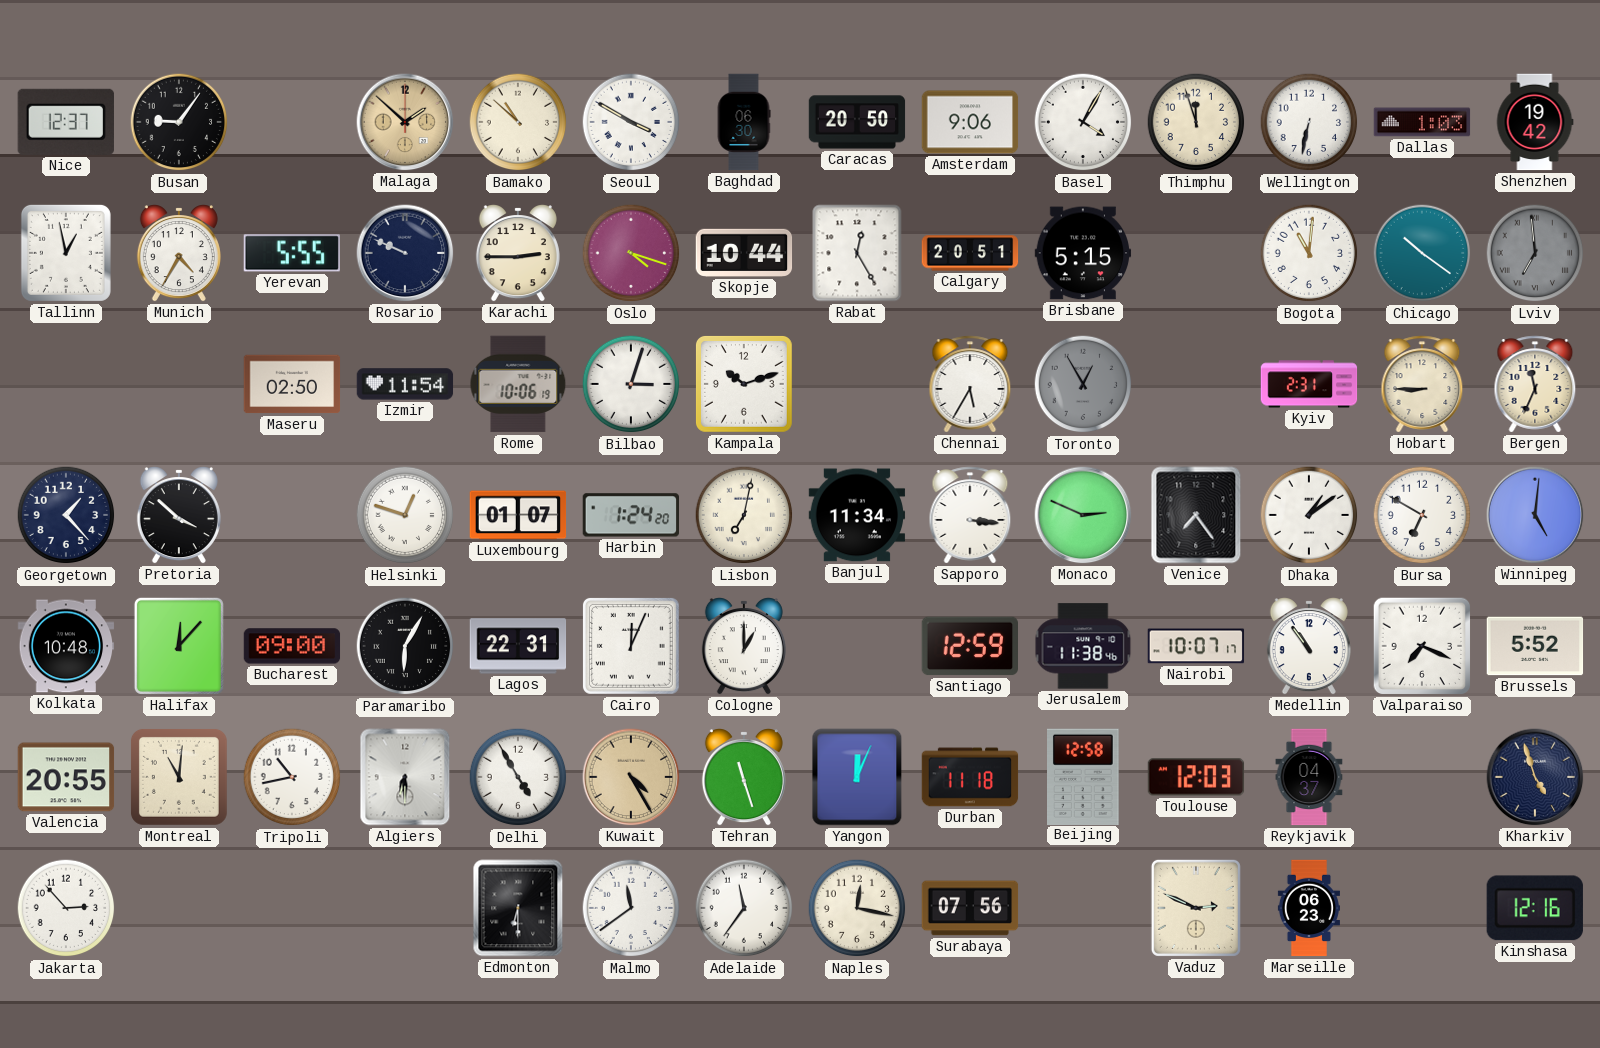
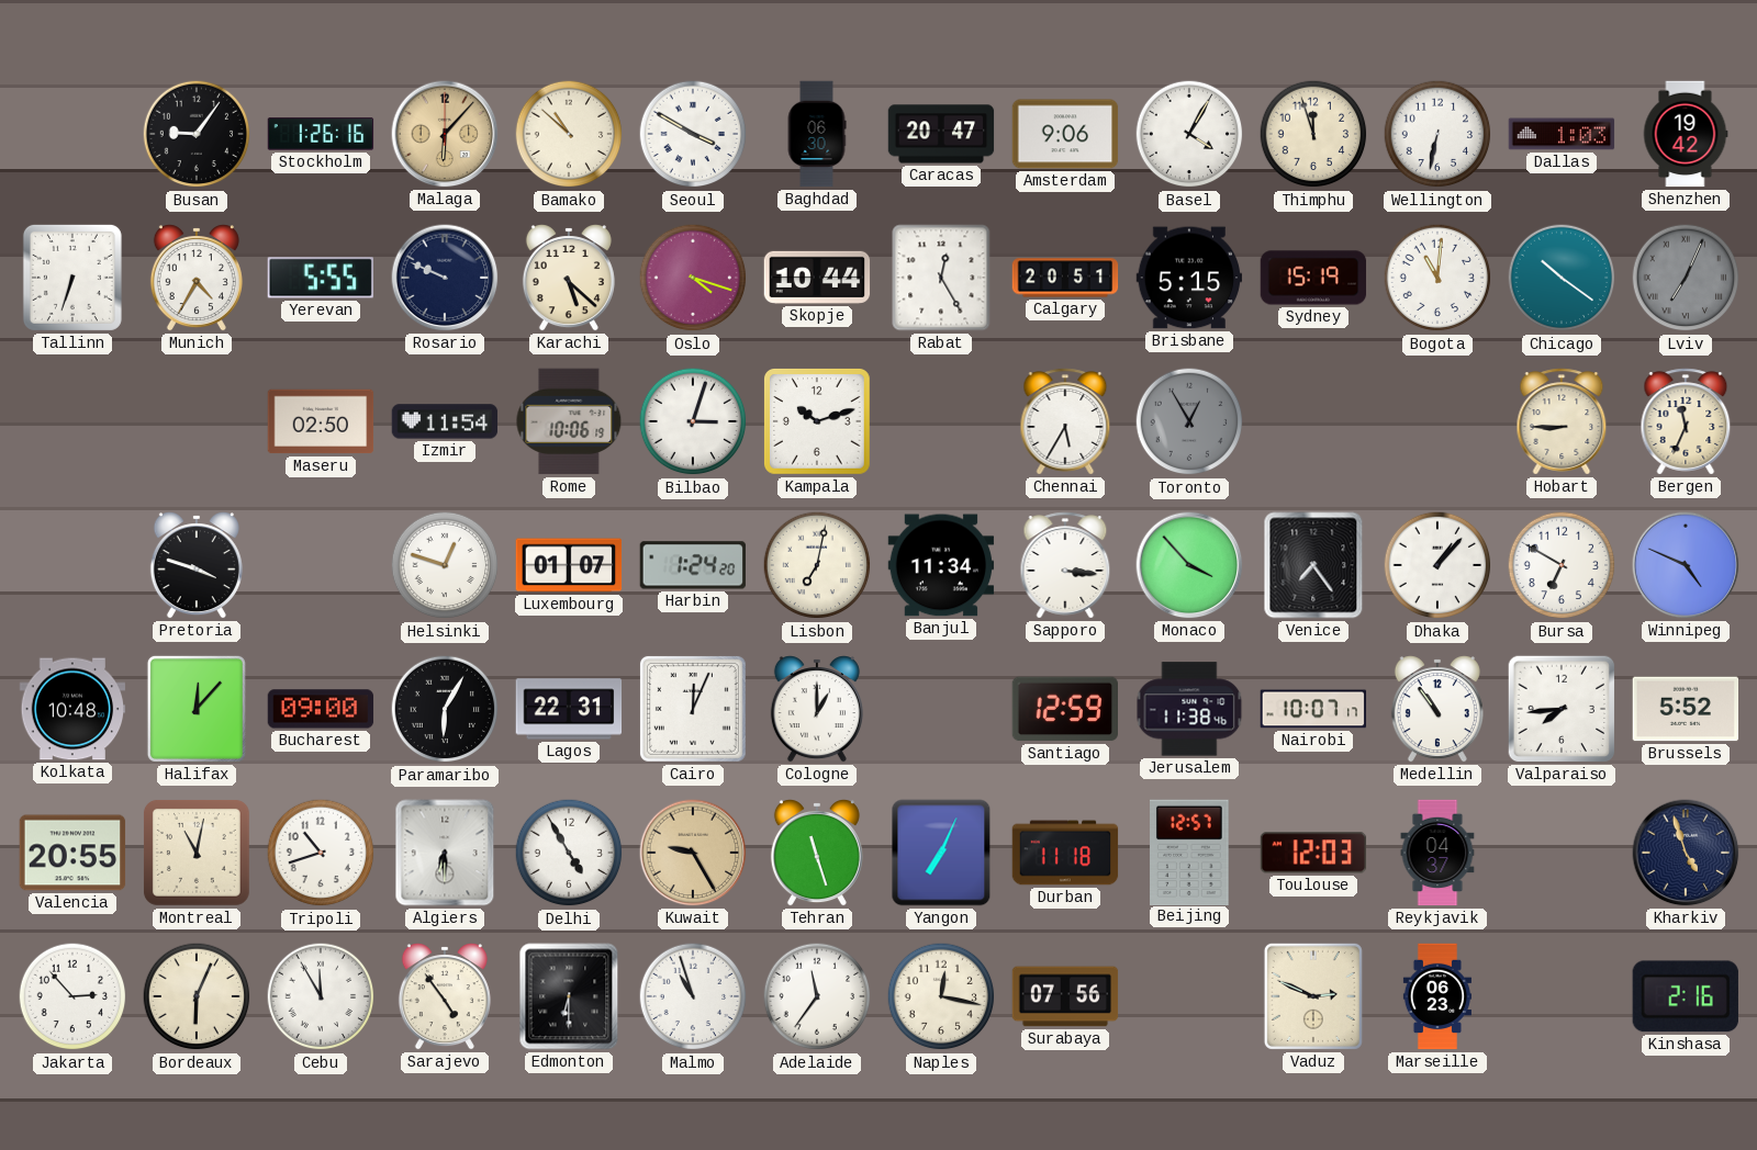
Nice: 12:37 -> none (66, 122)
Stockholm: none -> 1:26 (321, 134)
Malaga: 1:52 -> 6:07 (445, 134)
Caracas: 20:50 -> 20:47 (941, 134)
Tallinn: 12:58 -> 6:33 (72, 278)
Karachi: 2:45 -> 5:22 (569, 278)
Sydney: none -> 15:19 (1313, 278)
Lviv: 6:59 -> 7:04 (1686, 278)
Kyiv: 2:31 -> none (1309, 384)
Georgetown: 1:23 -> none (66, 515)
Pretoria: 3:52 -> 3:48 (197, 565)
Monaco: 2:49 -> 3:53 (1189, 565)
Dhaka: 1:09 -> 1:07 (1437, 565)
Winnipeg: 5:01 -> 4:49 (1686, 565)
Valparaiso: 7:19 -> 7:44 (1562, 709)
Montreal: 11:01 -> 11:02 (197, 853)
Tripoli: 10:43 -> 10:42 (321, 853)
Kuwait: 4:25 -> 9:25 (693, 853)
Yangon: 12:04 -> 7:04 (941, 853)
Beijing: 12:58 -> 12:57 (1190, 852)
Bordeaux: none -> 6:04 (197, 996)
Cebu: none -> 11:55 (321, 996)
Sarajevo: none -> 4:54 (445, 996)
Malmo: 11:39 -> 10:57 (693, 996)
Kinshasa: 12:16 -> 2:16 (1686, 996)
